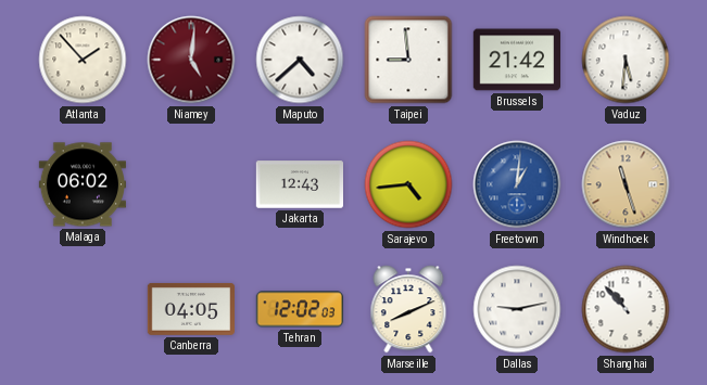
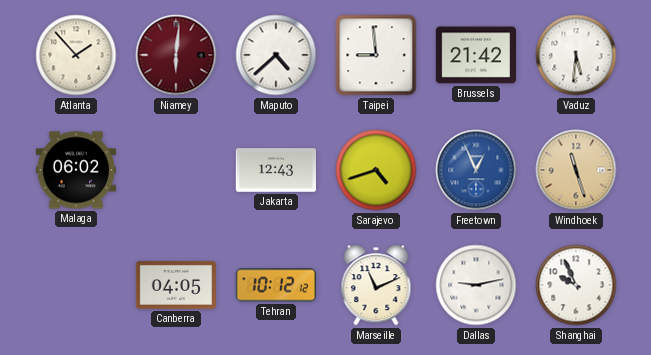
Niamey: 5:01 -> 6:01 (176, 55)
Sarajevo: 4:44 -> 4:42 (376, 170)
Freetown: 1:01 -> 12:56 (476, 170)
Tehran: 12:02 -> 10:12 (275, 285)
Marseille: 8:11 -> 11:11 (376, 285)
Shanghai: 10:53 -> 9:56 (576, 285)
